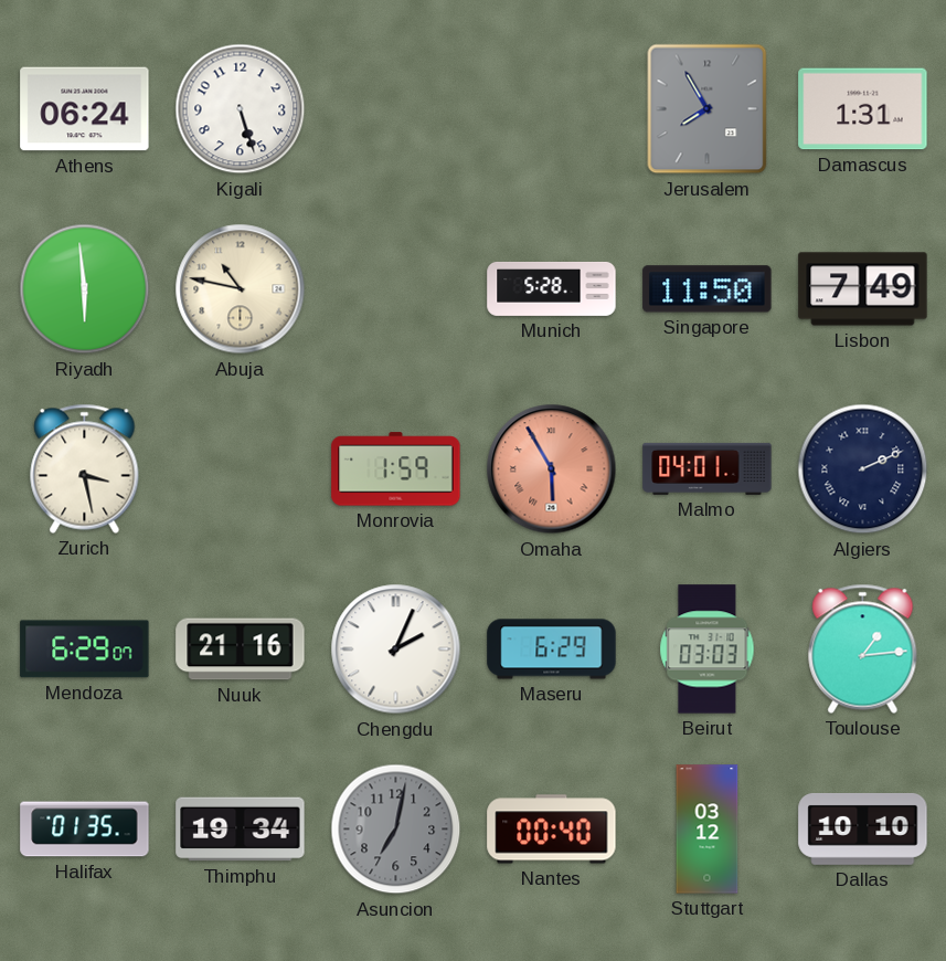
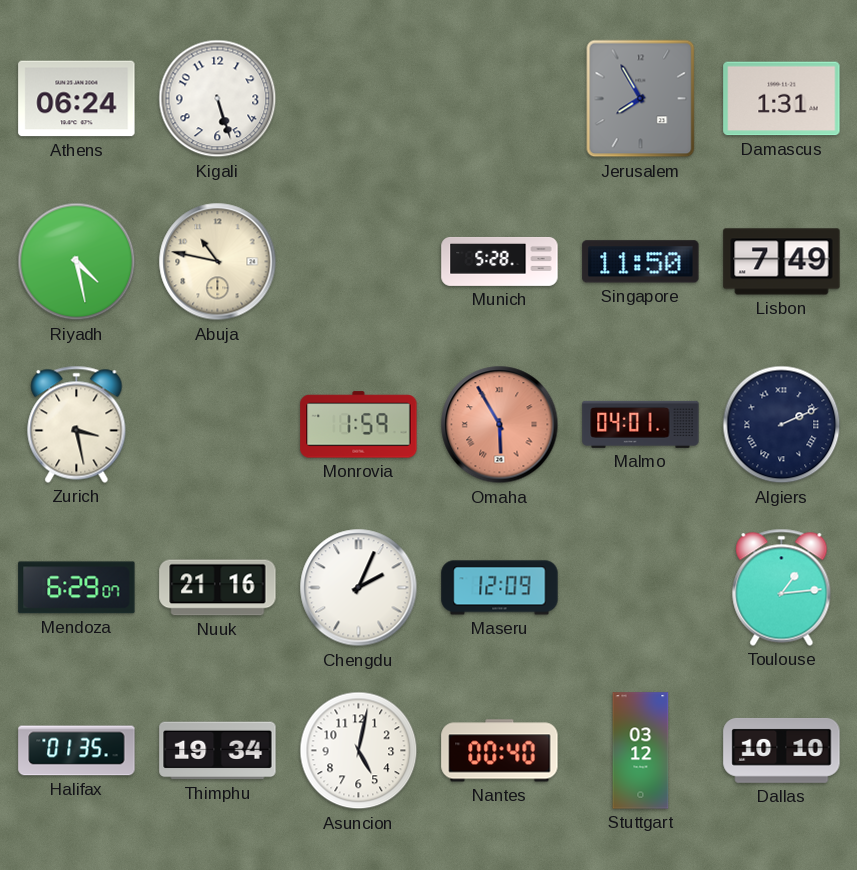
Riyadh: 5:59 -> 4:28 (77, 262)
Maseru: 6:29 -> 12:09 (500, 588)
Beirut: 03:03 -> none (708, 650)
Asuncion: 7:02 -> 5:02 (359, 751)
Asuncion dial: grey -> white (359, 751)
